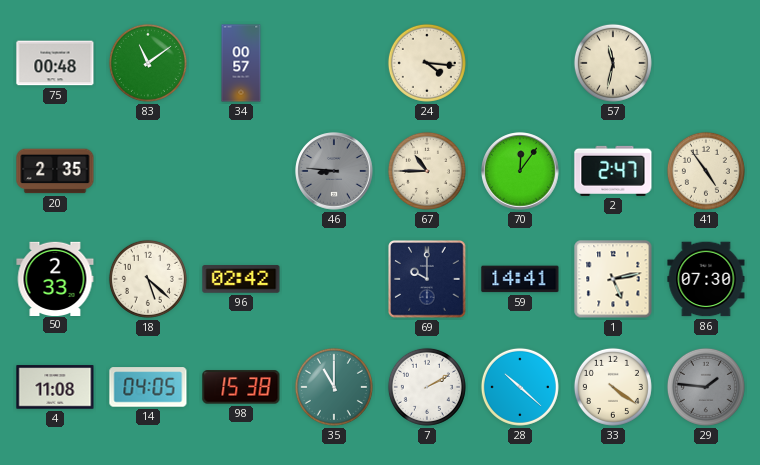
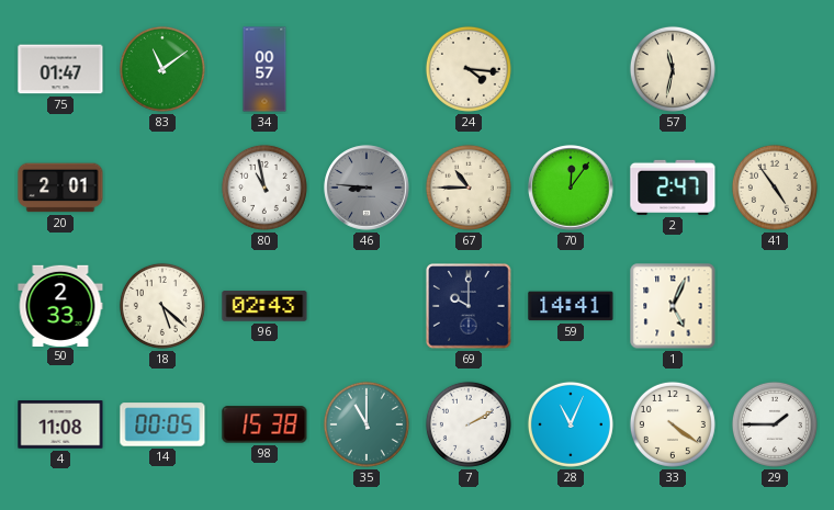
75: 00:48 -> 01:47 (60, 69)
20: 2:35 -> 2:01 (60, 188)
80: none -> 10:58 (264, 188)
96: 02:42 -> 02:43 (264, 306)
1: 5:13 -> 5:04 (673, 306)
86: 07:30 -> none (706, 279)
14: 04:05 -> 00:05 (162, 424)
28: 10:22 -> 11:04 (571, 424)
29: 1:46 -> 1:45 (775, 424)
29 dial: grey -> white (775, 424)
